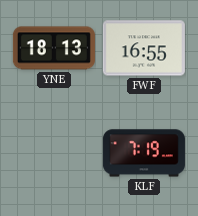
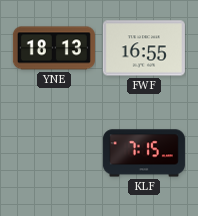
KLF: 7:19 -> 7:15 (144, 153)
